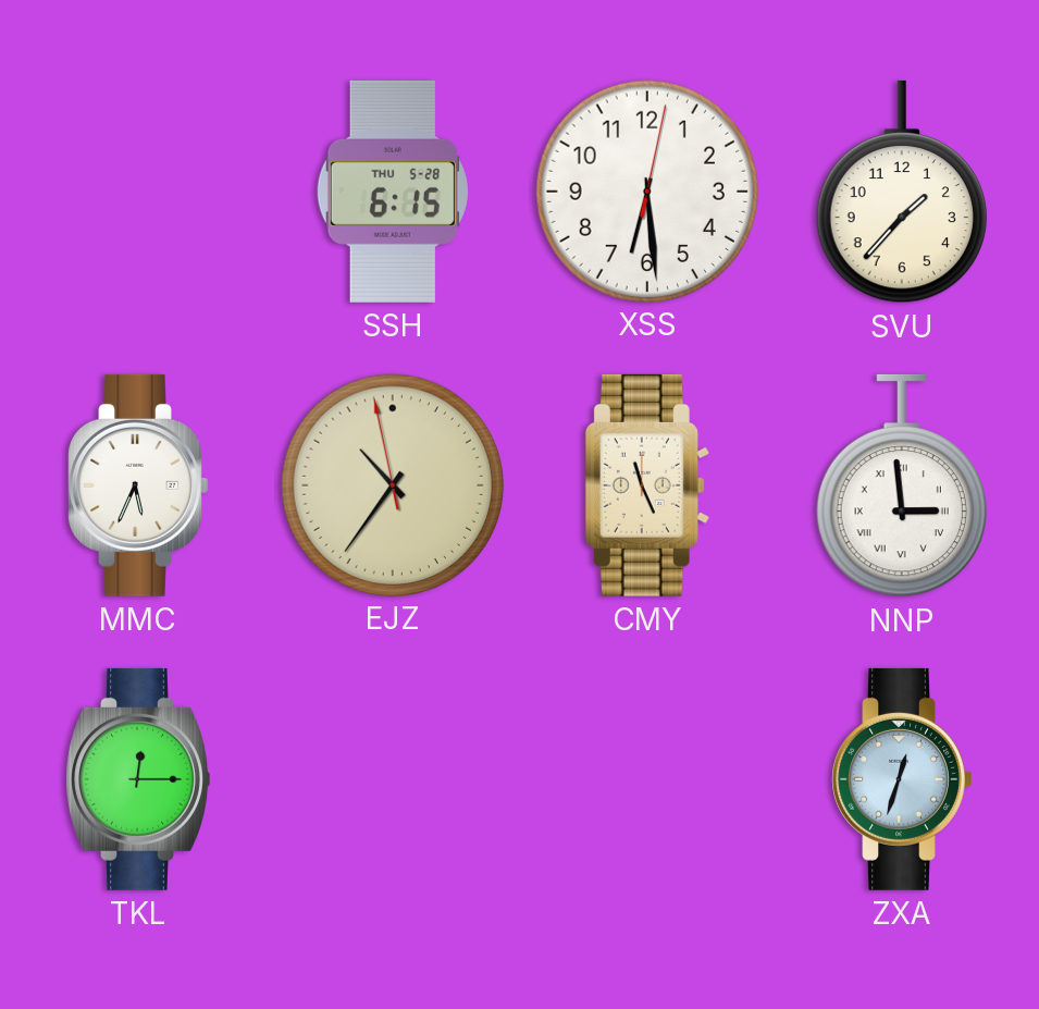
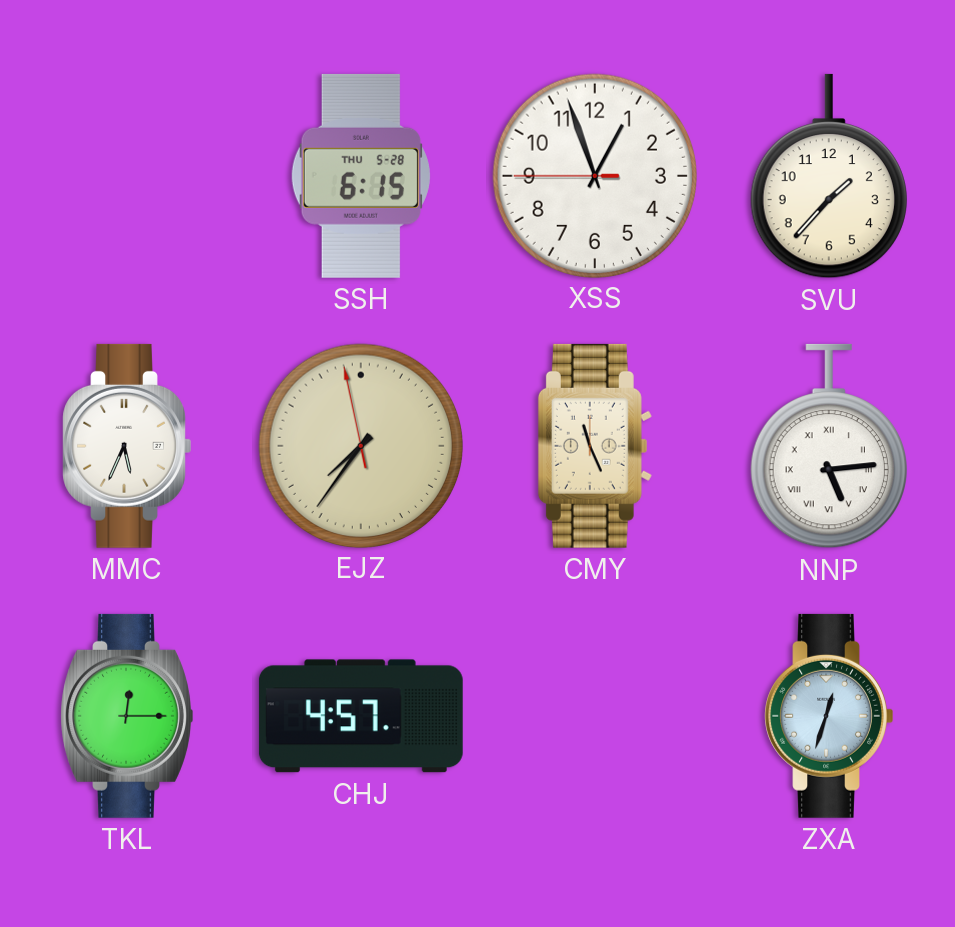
XSS: 6:29 -> 12:56 (594, 175)
EJZ: 10:35 -> 7:35 (360, 445)
NNP: 2:59 -> 5:14 (829, 446)
CHJ: none -> 4:57 (361, 716)
